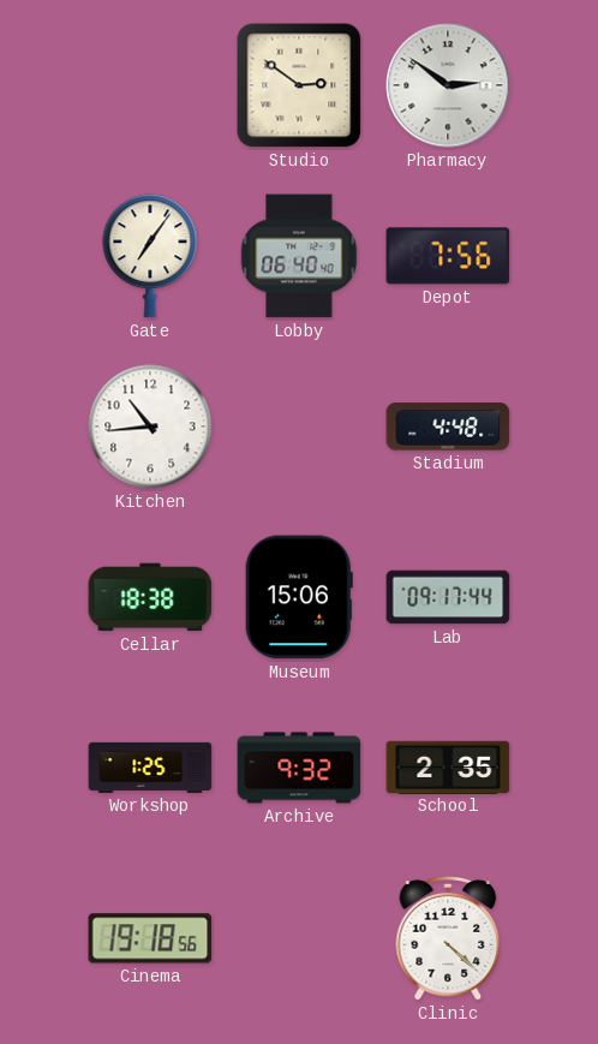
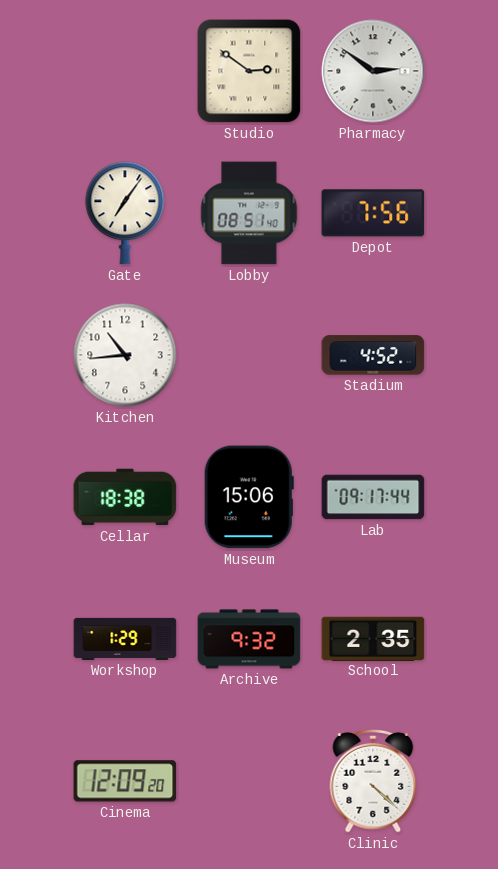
Lobby: 06:40 -> 08:51 (249, 213)
Stadium: 4:48 -> 4:52 (373, 355)
Workshop: 1:25 -> 1:29 (125, 639)
Cinema: 19:18 -> 12:09 (125, 781)
